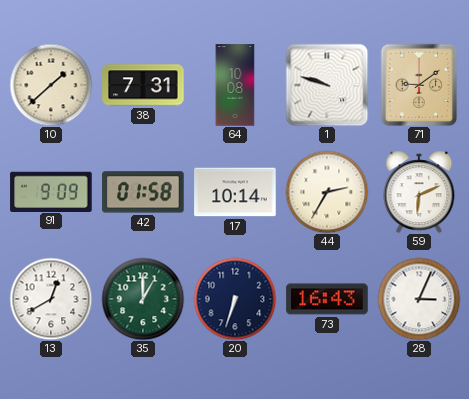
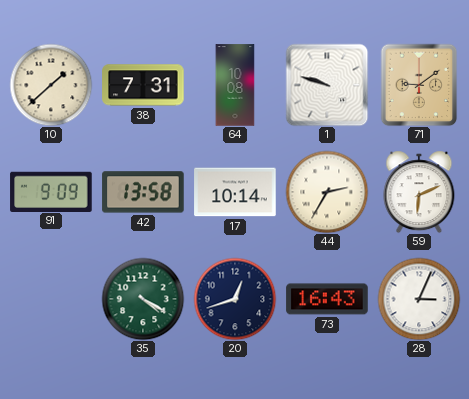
42: 01:58 -> 13:58 (143, 192)
13: 12:40 -> none (51, 299)
35: 1:00 -> 4:20 (143, 299)
20: 6:33 -> 12:42 (235, 299)
